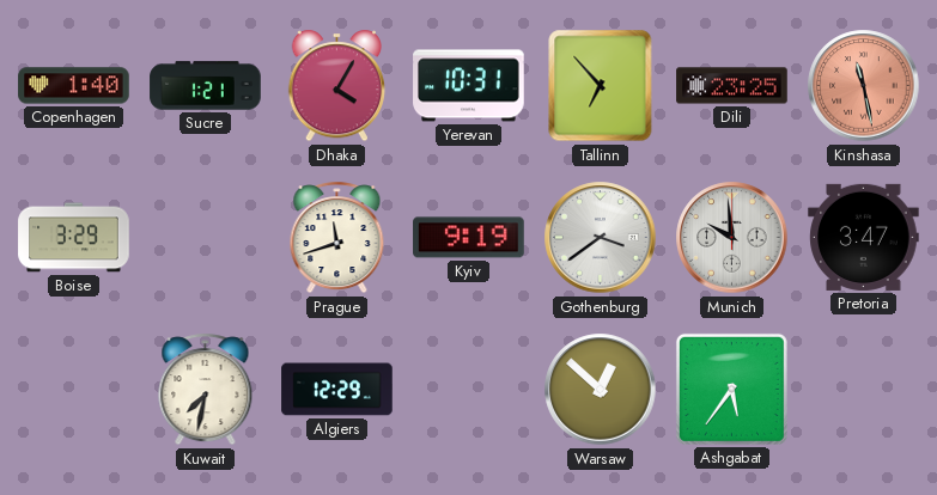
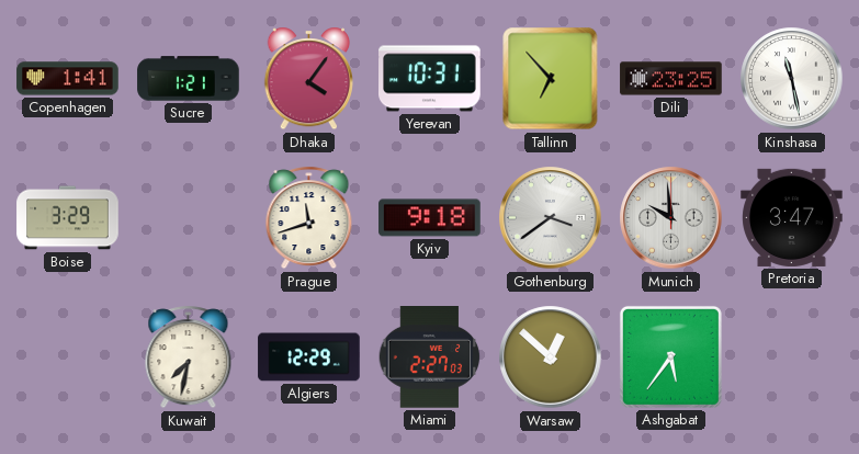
Copenhagen: 1:40 -> 1:41 (68, 79)
Dhaka: 4:05 -> 4:06 (309, 79)
Kinshasa dial: salmon -> white (792, 79)
Kyiv: 9:19 -> 9:18 (430, 218)
Miami: none -> 2:27 (430, 357)
